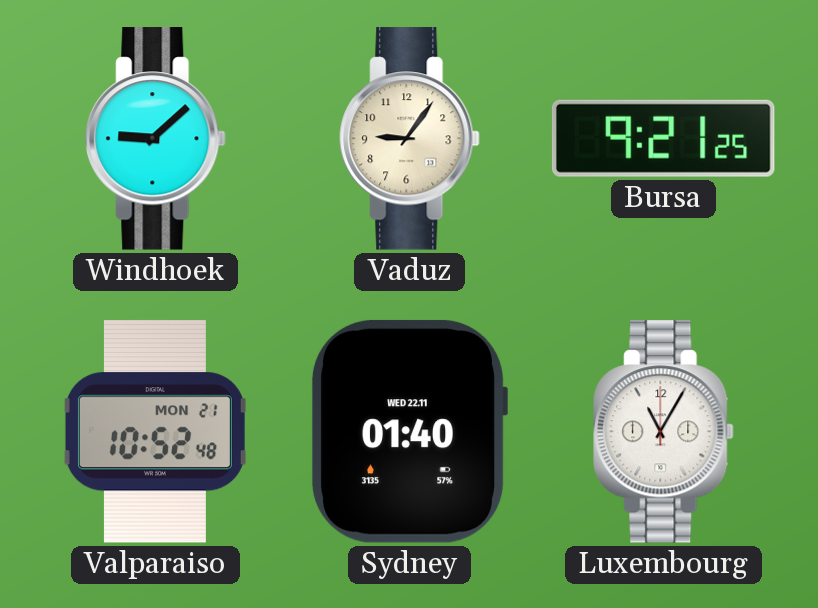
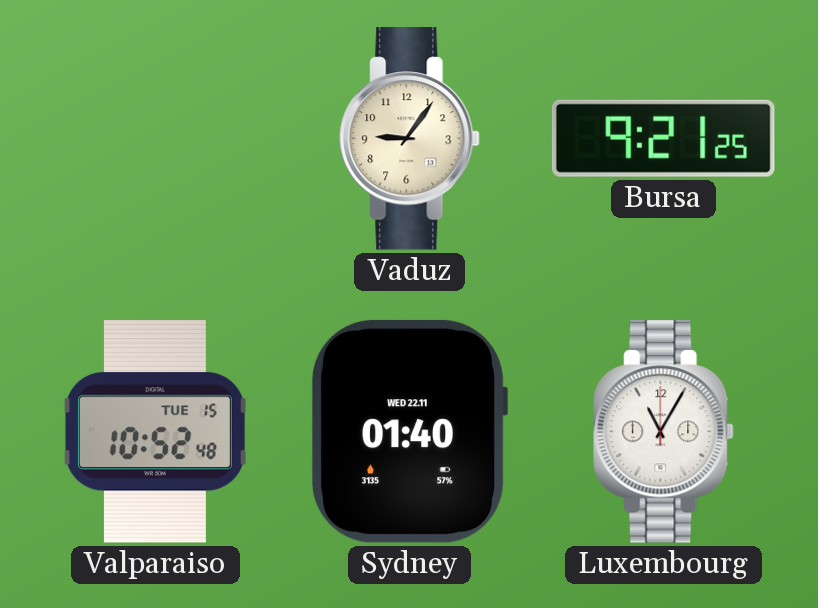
Windhoek: 9:08 -> none (156, 139)
Valparaiso date: MON 21 -> TUE 15 (155, 431)
